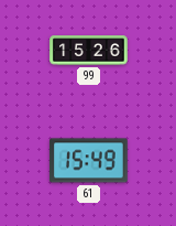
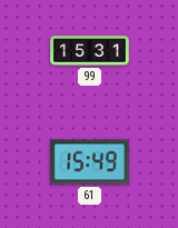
99: 15:26 -> 15:31 (90, 51)
